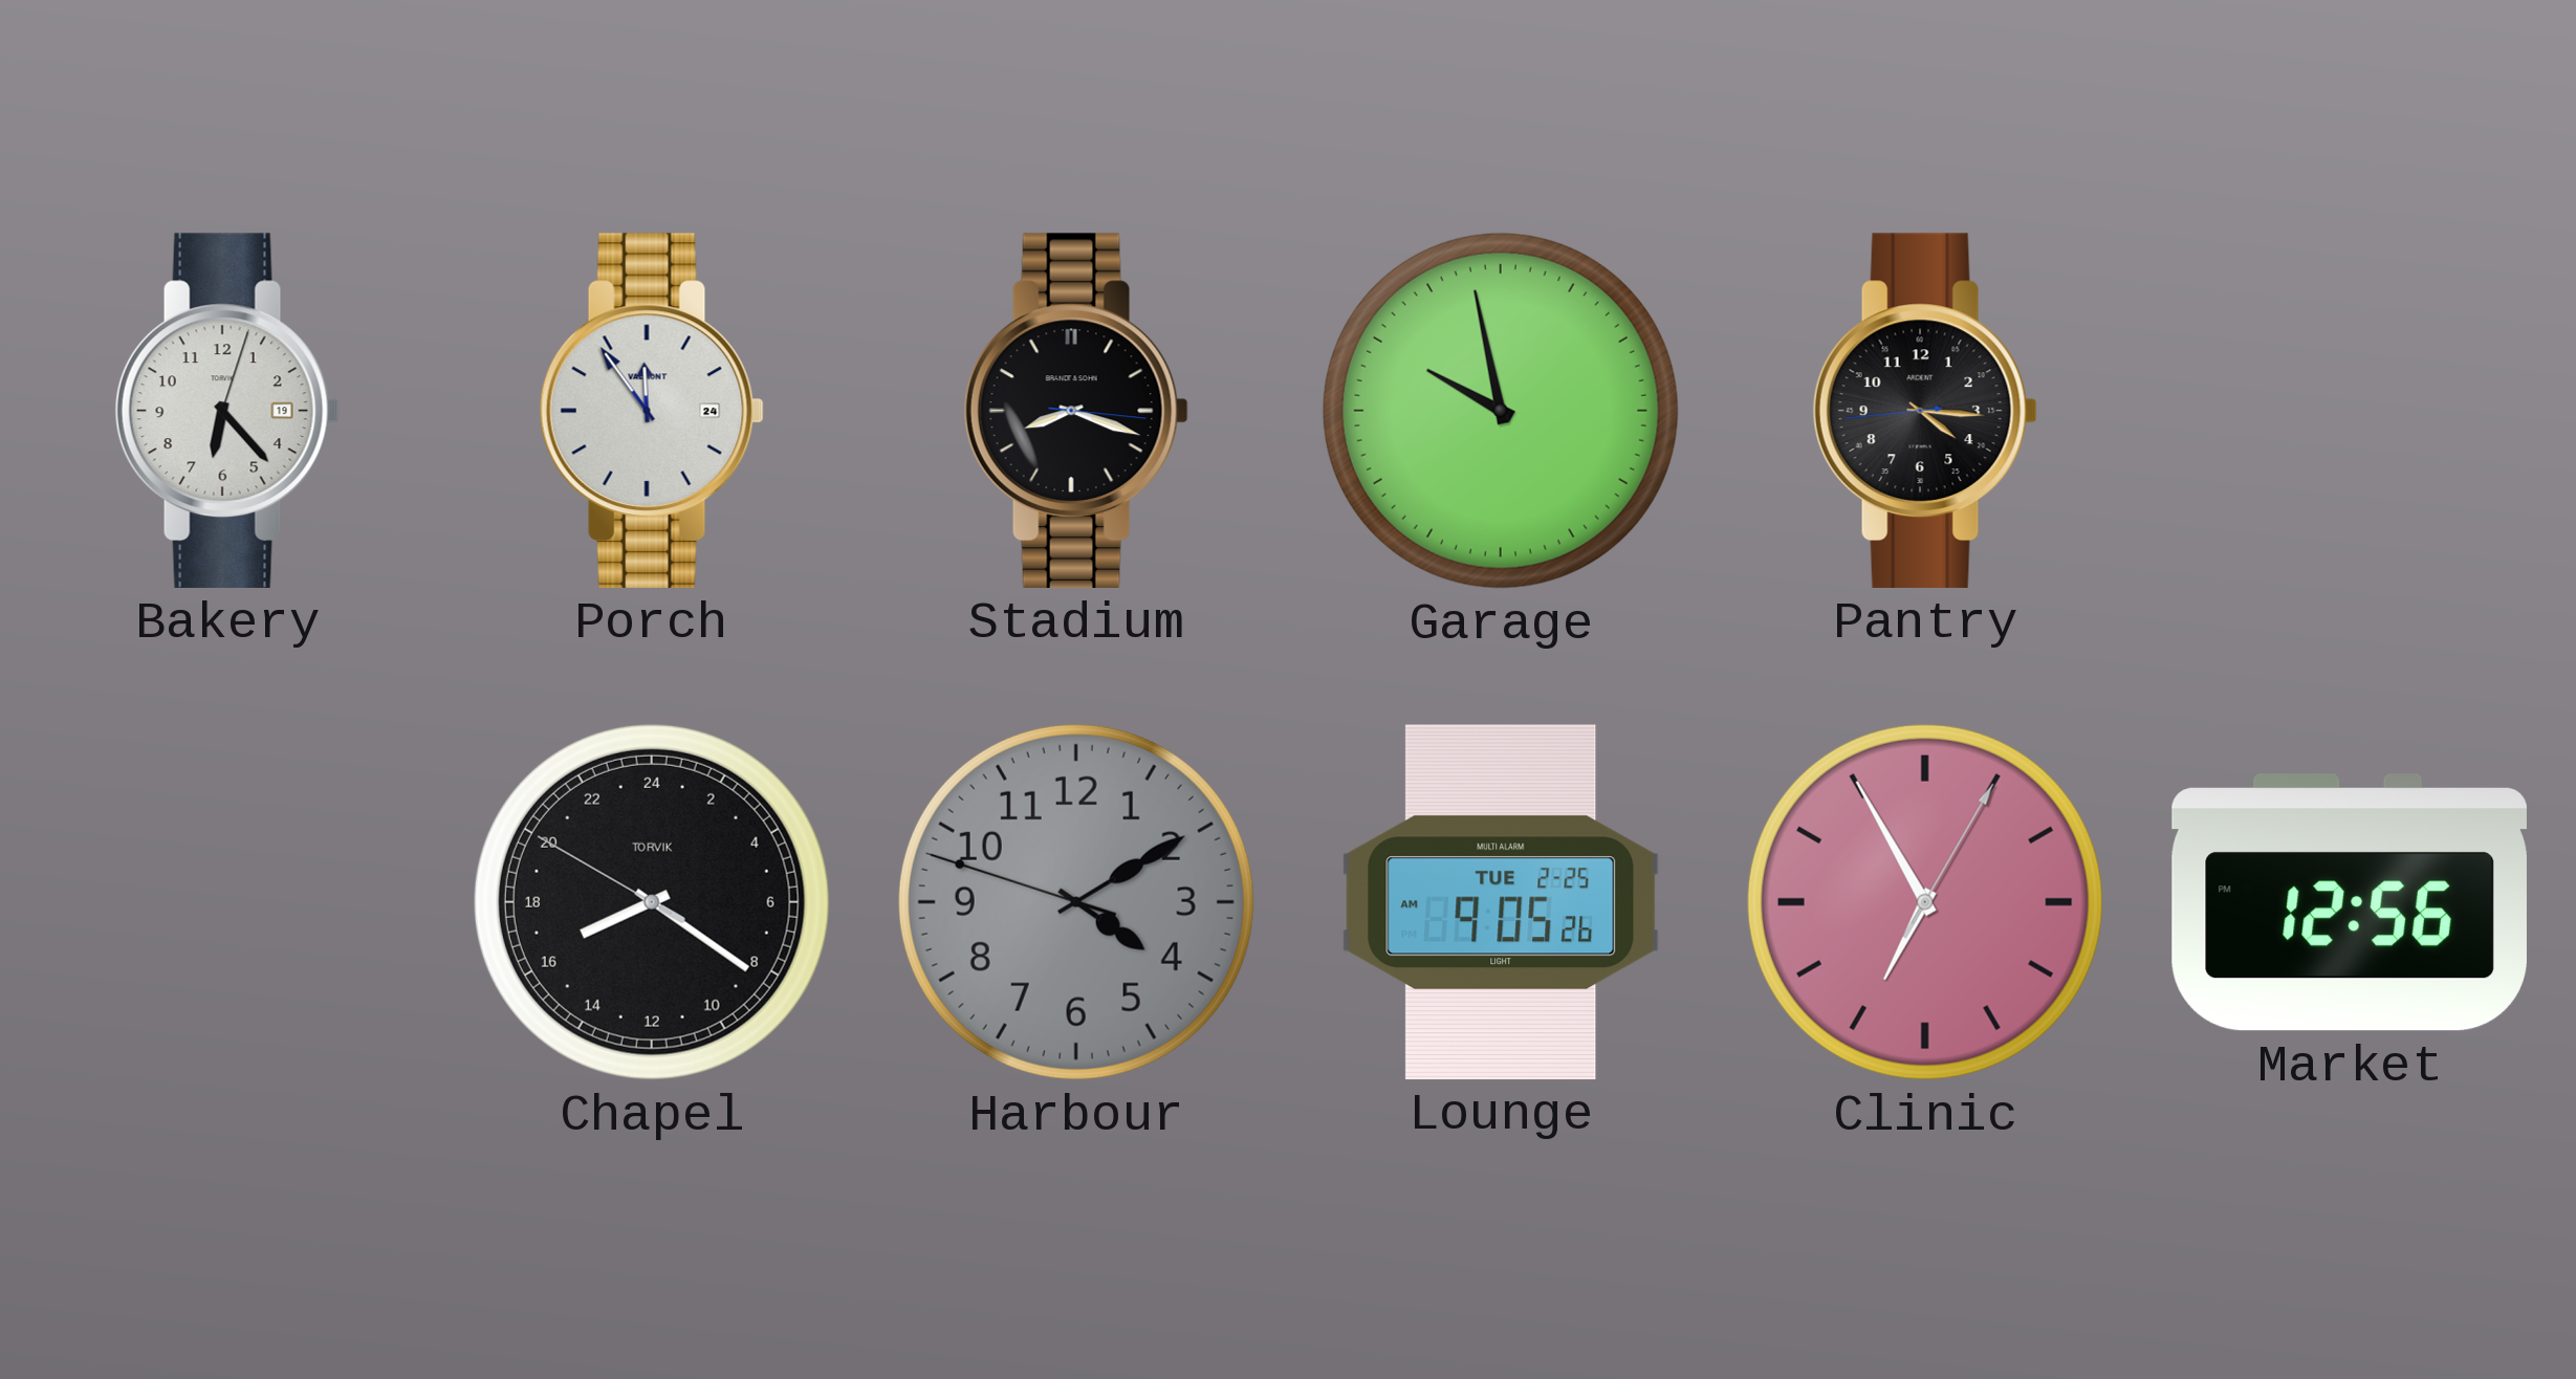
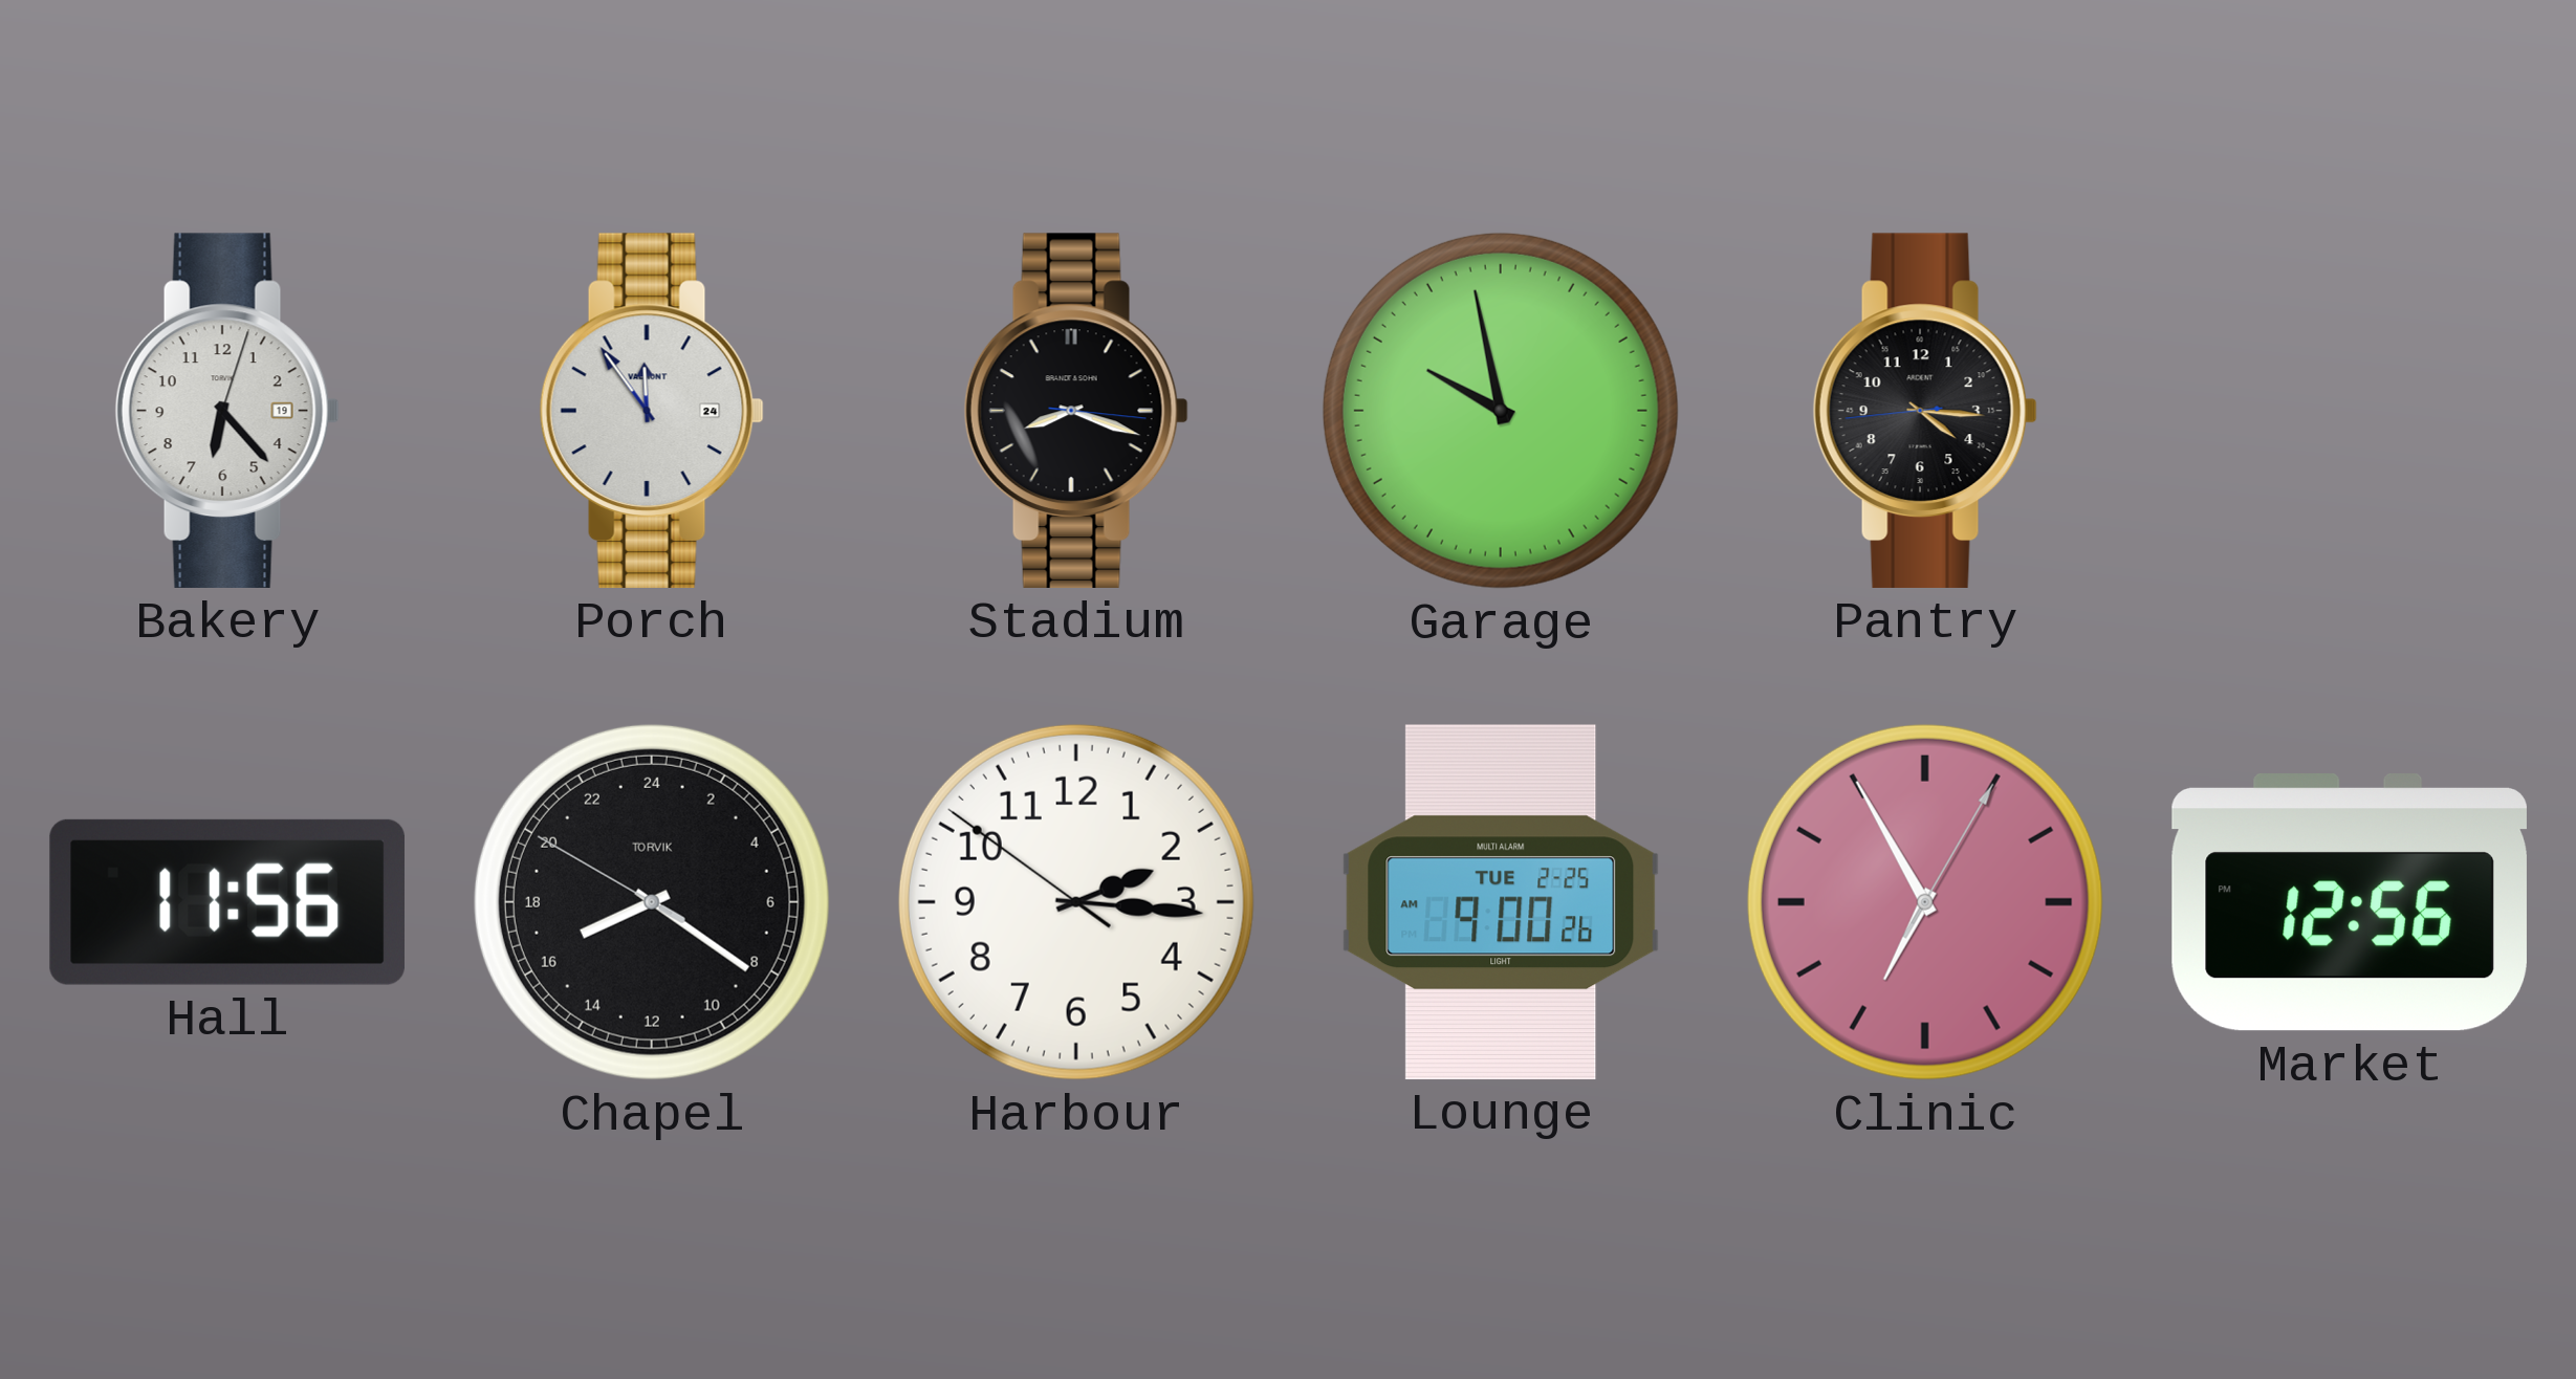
Hall: none -> 11:56 (227, 902)
Harbour: 4:09 -> 2:15 (1076, 902)
Harbour dial: grey -> white (1076, 902)
Lounge: 9:05 -> 9:00 (1501, 902)
